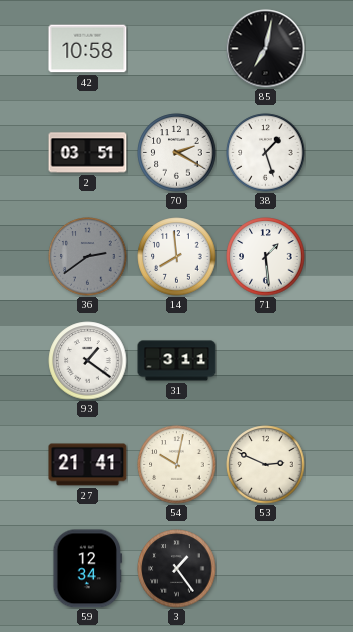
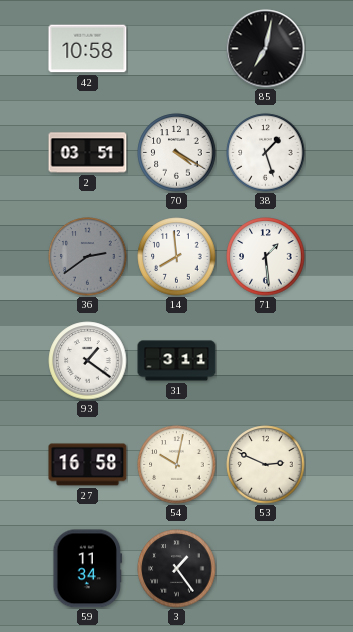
70: 2:20 -> 4:20 (177, 153)
27: 21:41 -> 16:58 (88, 465)
59: 12:34 -> 11:34 (88, 569)
